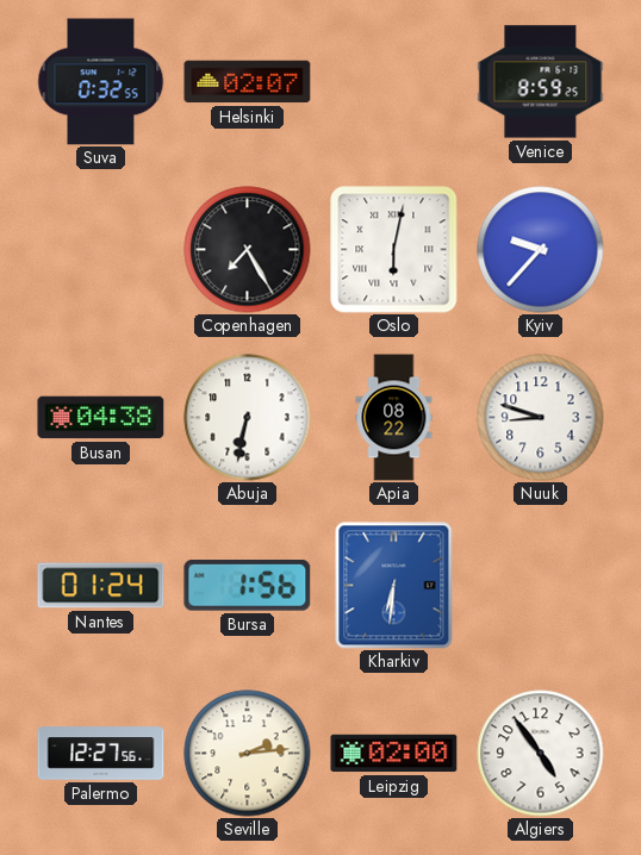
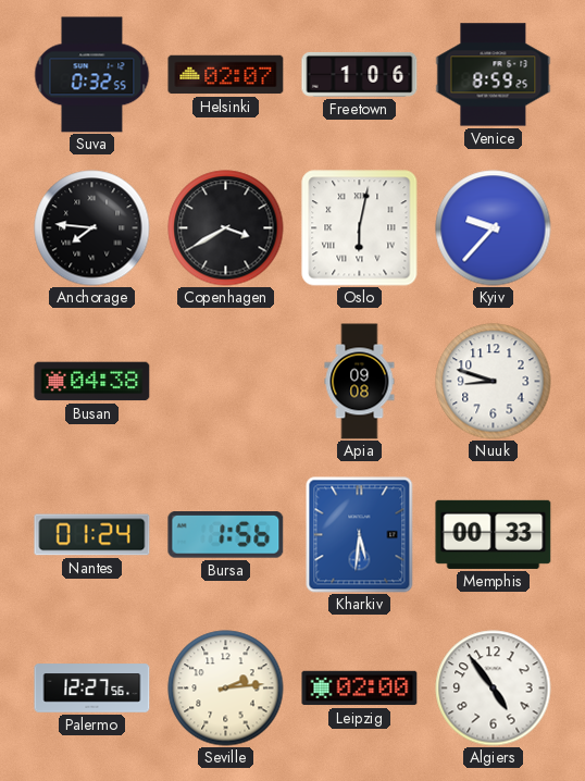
Freetown: none -> 1:06 (360, 75)
Anchorage: none -> 7:46 (92, 228)
Copenhagen: 7:25 -> 3:40 (226, 228)
Abuja: 6:32 -> none (248, 418)
Apia: 08:22 -> 09:08 (360, 382)
Kharkiv: 6:31 -> 5:31 (360, 535)
Memphis: none -> 00:33 (494, 534)
